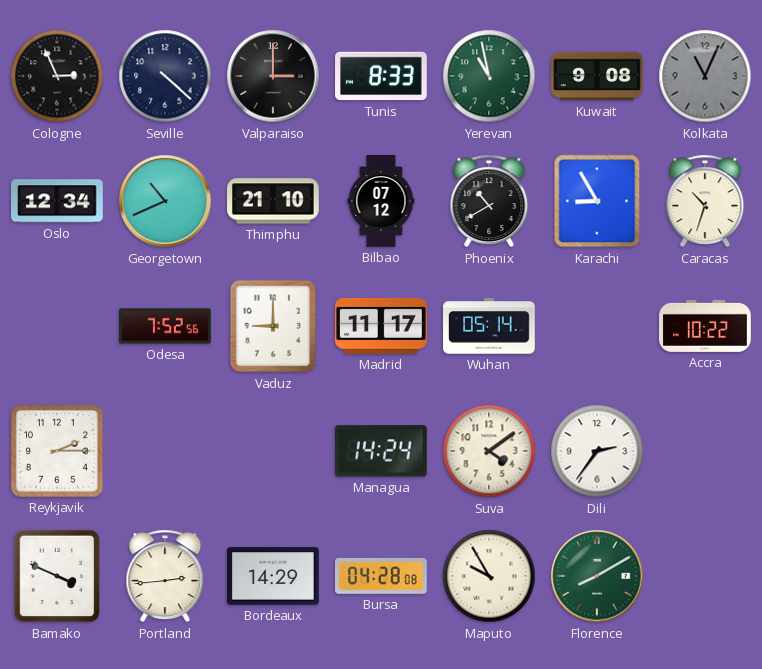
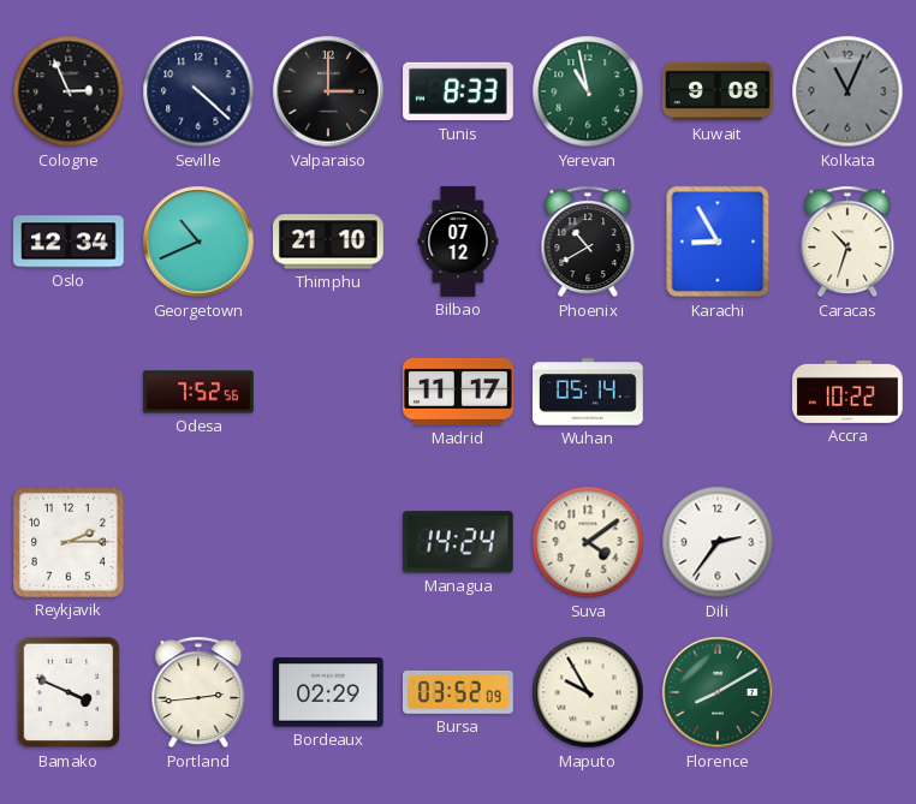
Vaduz: 9:00 -> none (273, 326)
Bordeaux: 14:29 -> 02:29 (329, 692)
Bursa: 04:28 -> 03:52 (459, 692)
